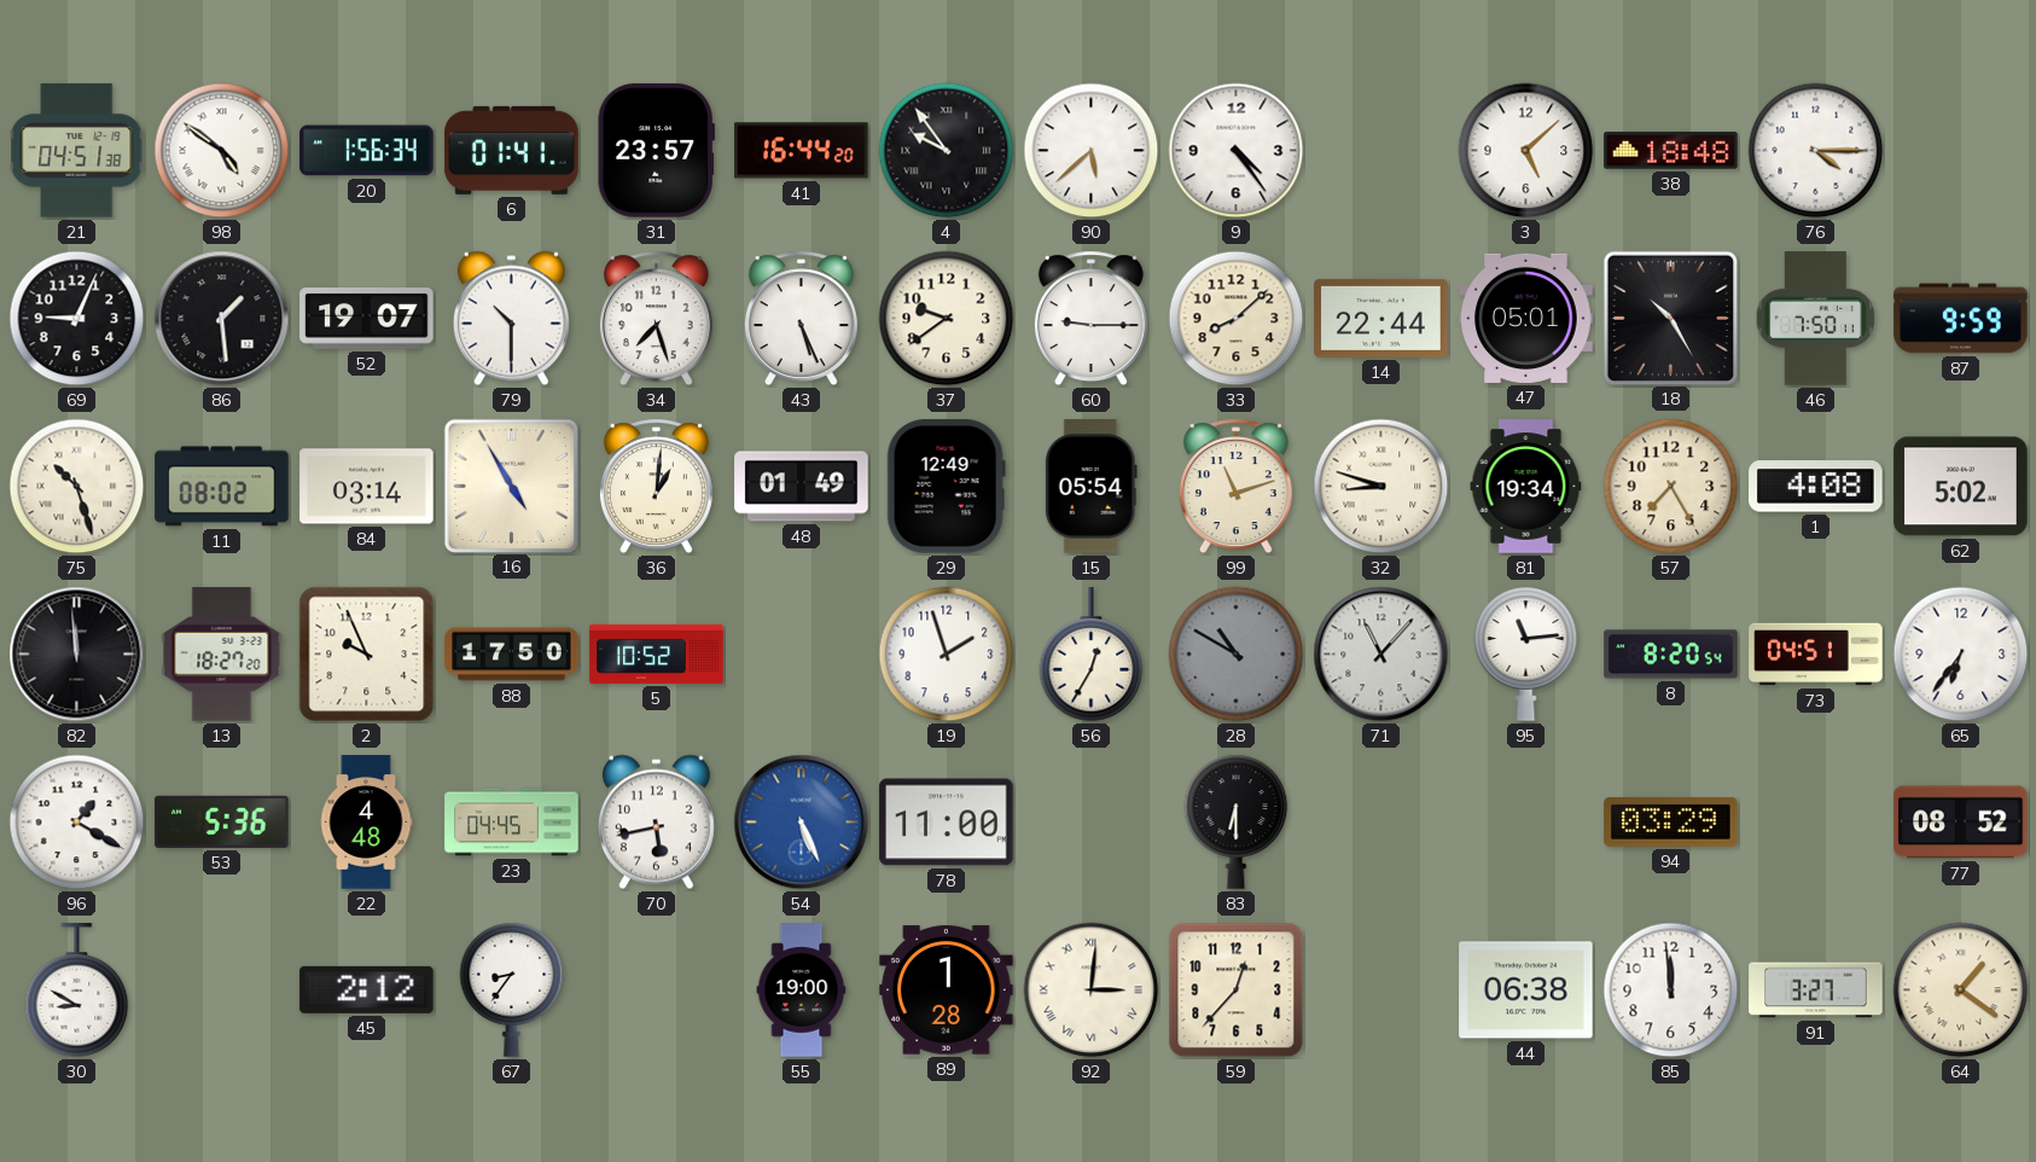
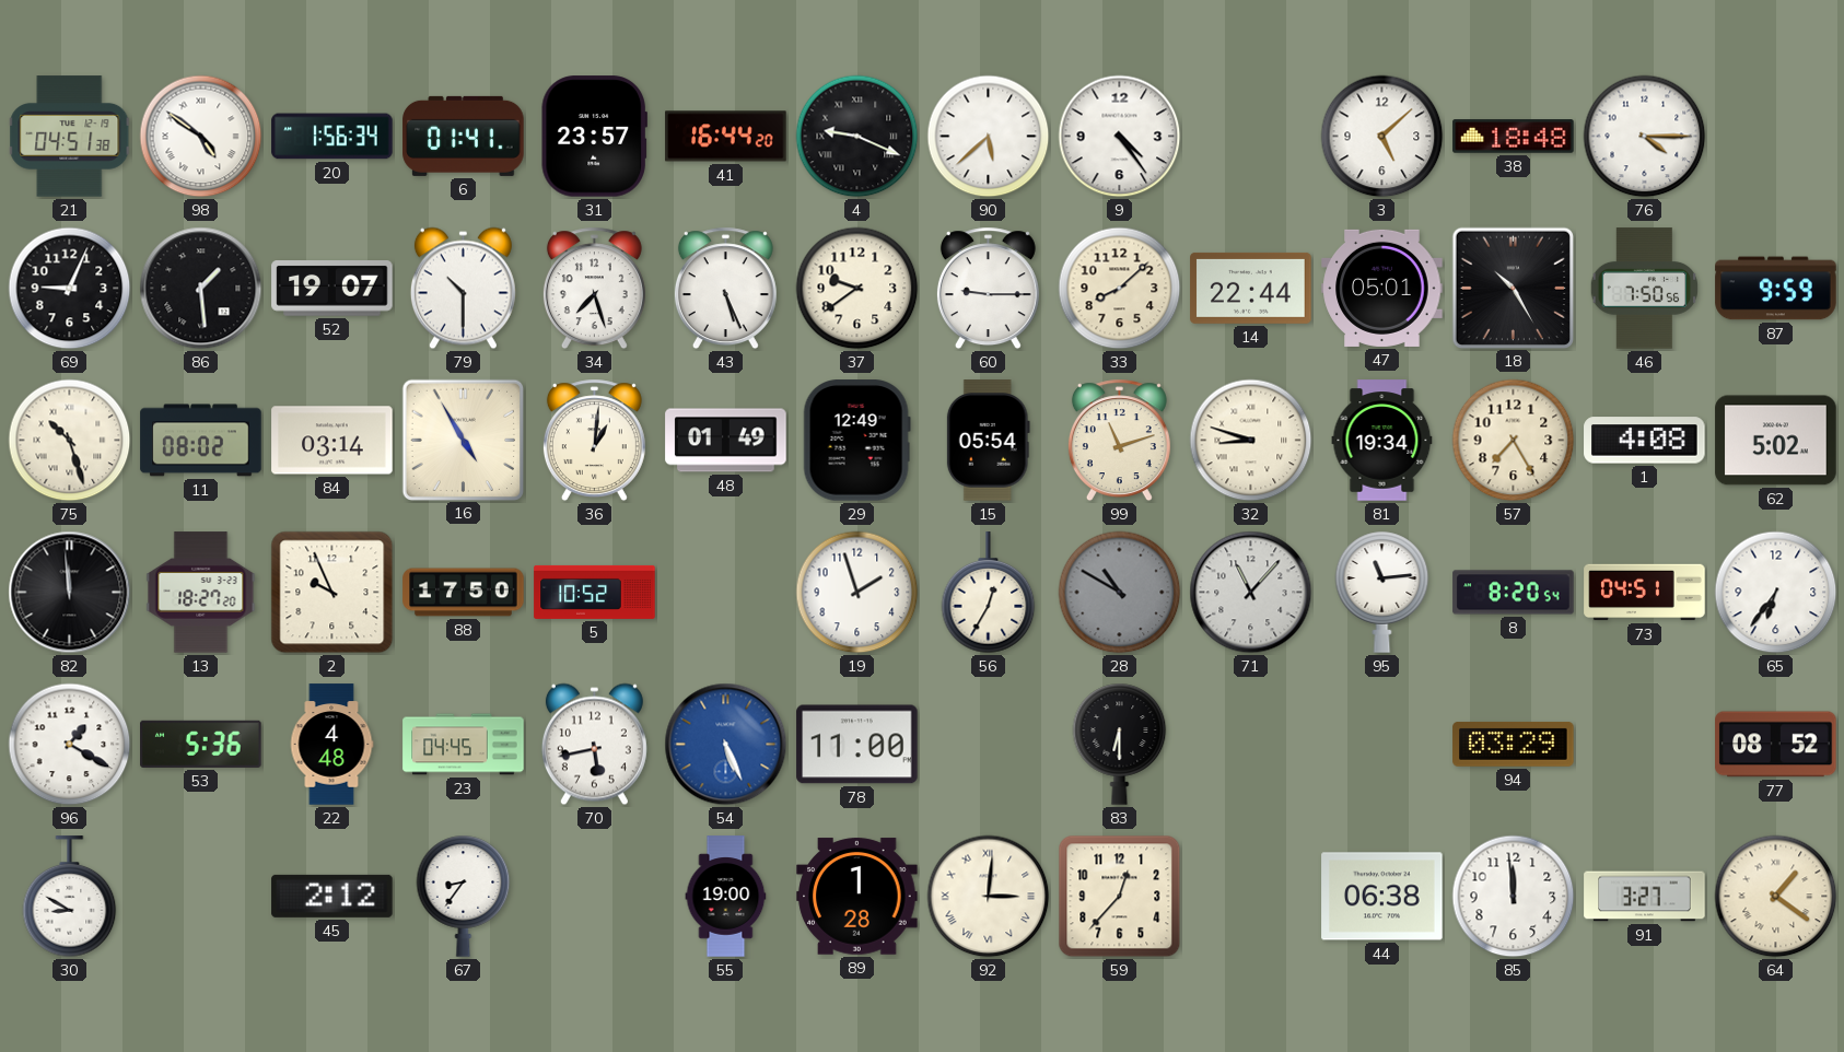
4: 9:54 -> 9:19 (857, 137)
46: 7:50:11 -> 7:50:56 (1644, 289)
